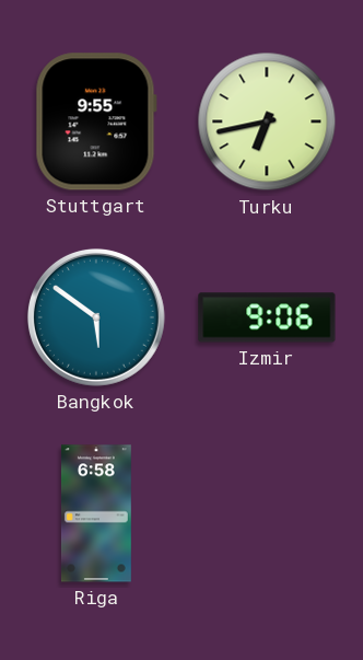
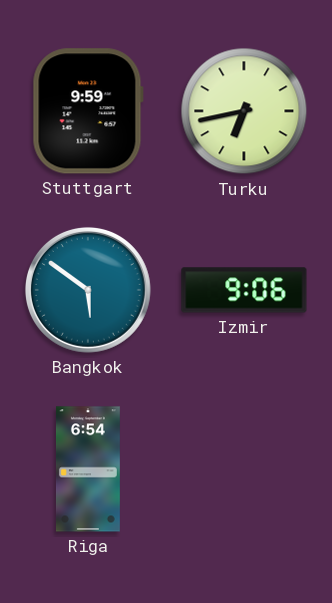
Stuttgart: 9:55 -> 9:59 (88, 111)
Riga: 6:58 -> 6:54 (88, 469)
